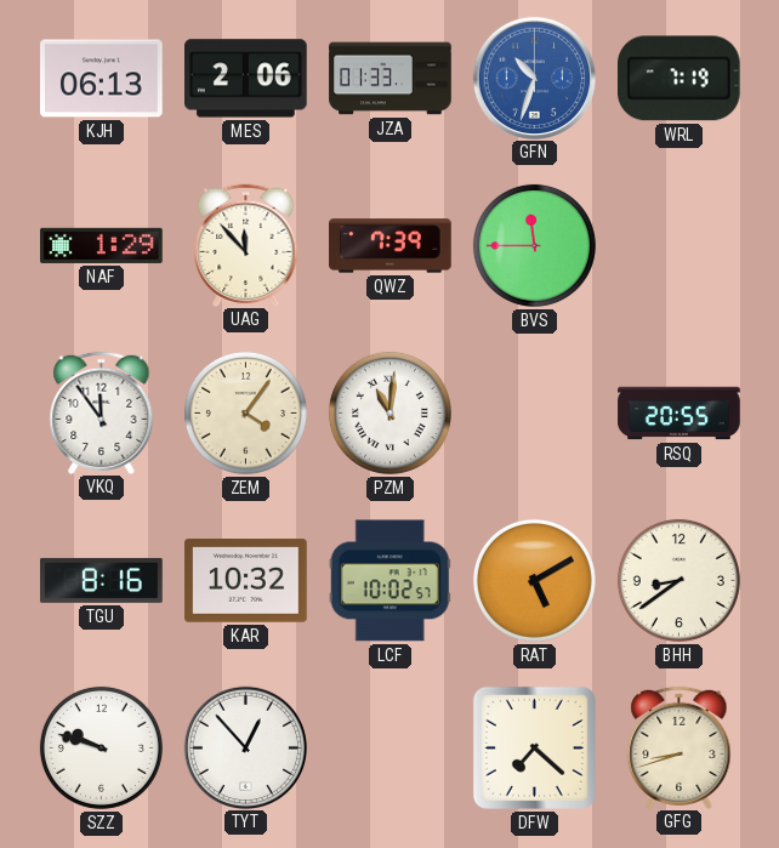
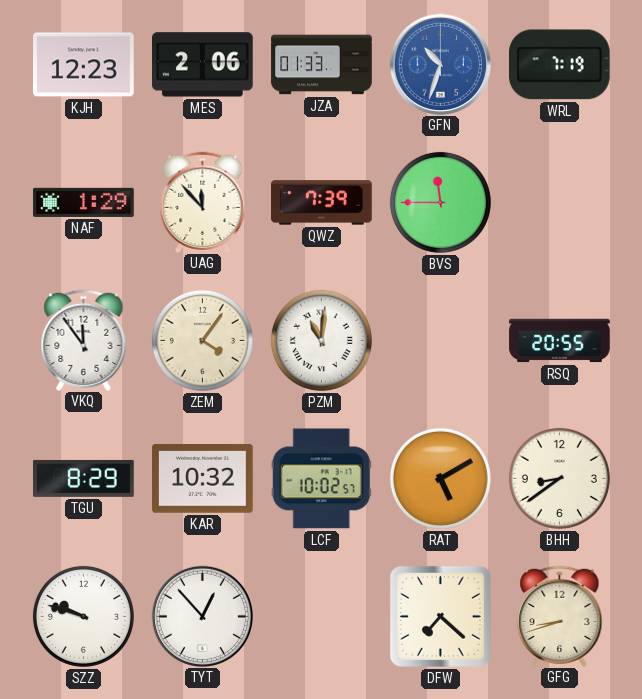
KJH: 06:13 -> 12:23 (84, 65)
TGU: 8:16 -> 8:29 (84, 478)
